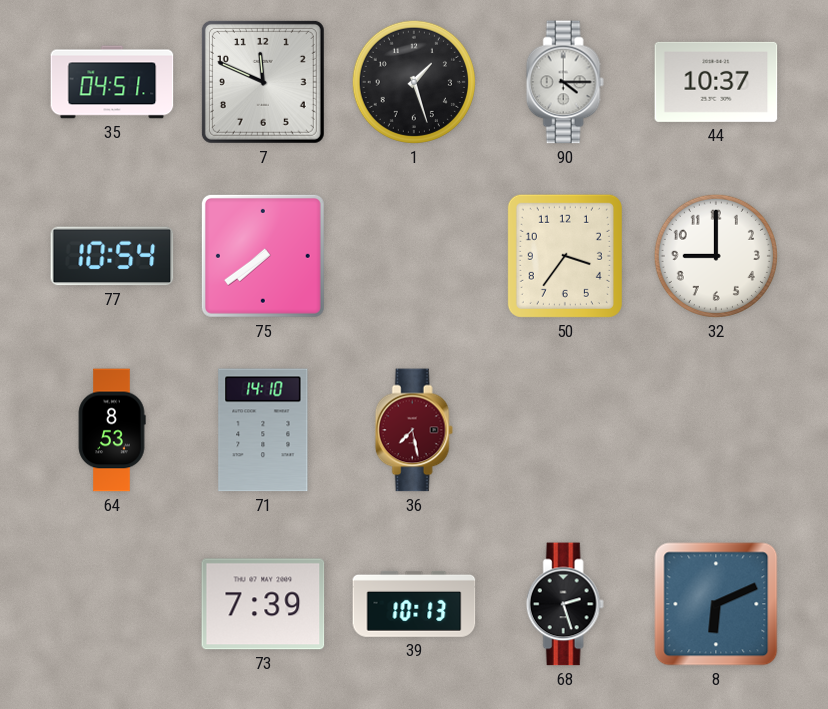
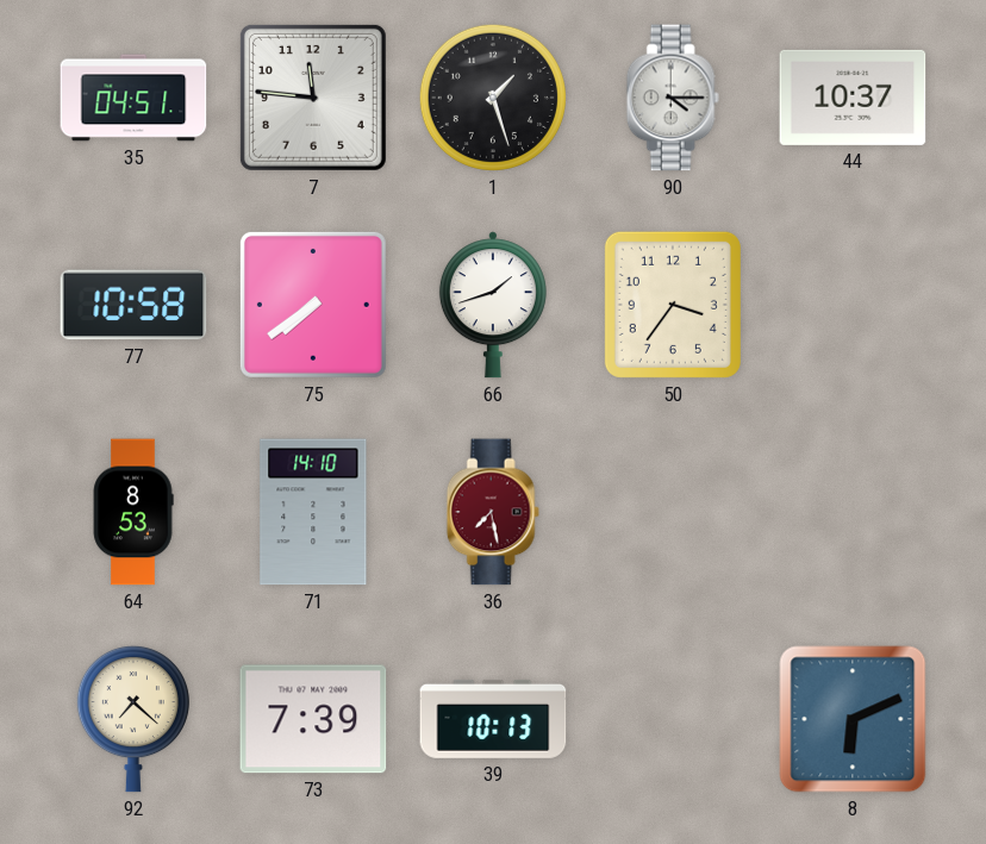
7: 11:49 -> 11:46 (313, 98)
77: 10:54 -> 10:58 (133, 305)
66: none -> 1:42 (493, 305)
32: 9:00 -> none (716, 256)
92: none -> 7:22 (133, 719)
68: 2:27 -> none (565, 604)
